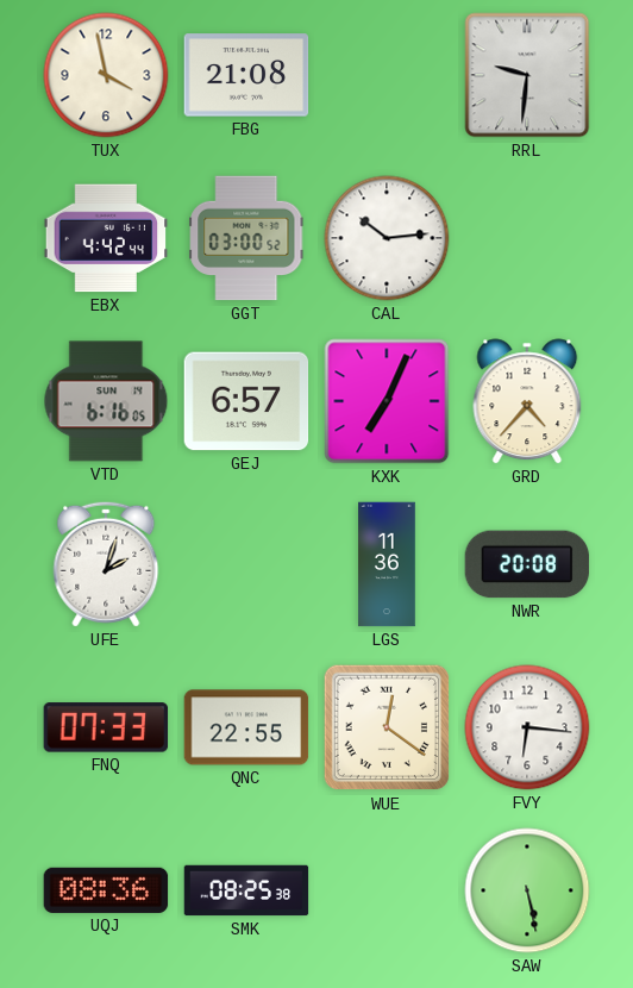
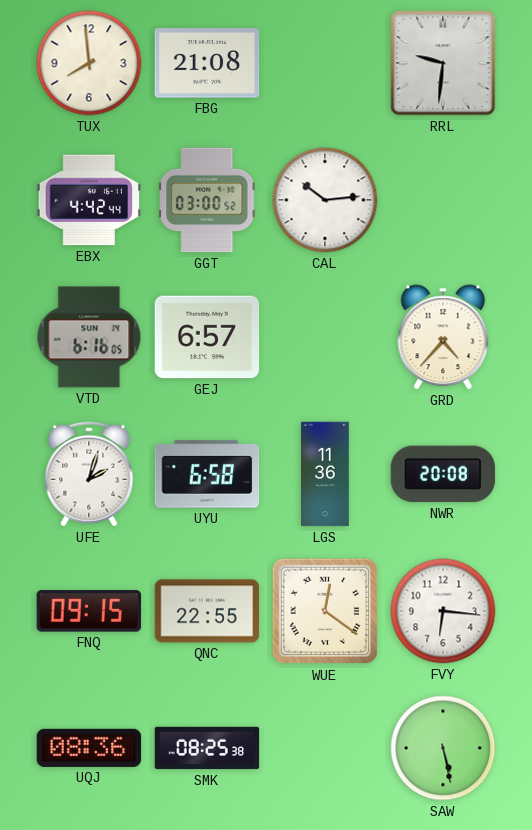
TUX: 3:58 -> 7:59 (89, 63)
KXK: 7:04 -> none (387, 401)
UYU: none -> 6:58 (207, 474)
FNQ: 07:33 -> 09:15 (89, 611)
